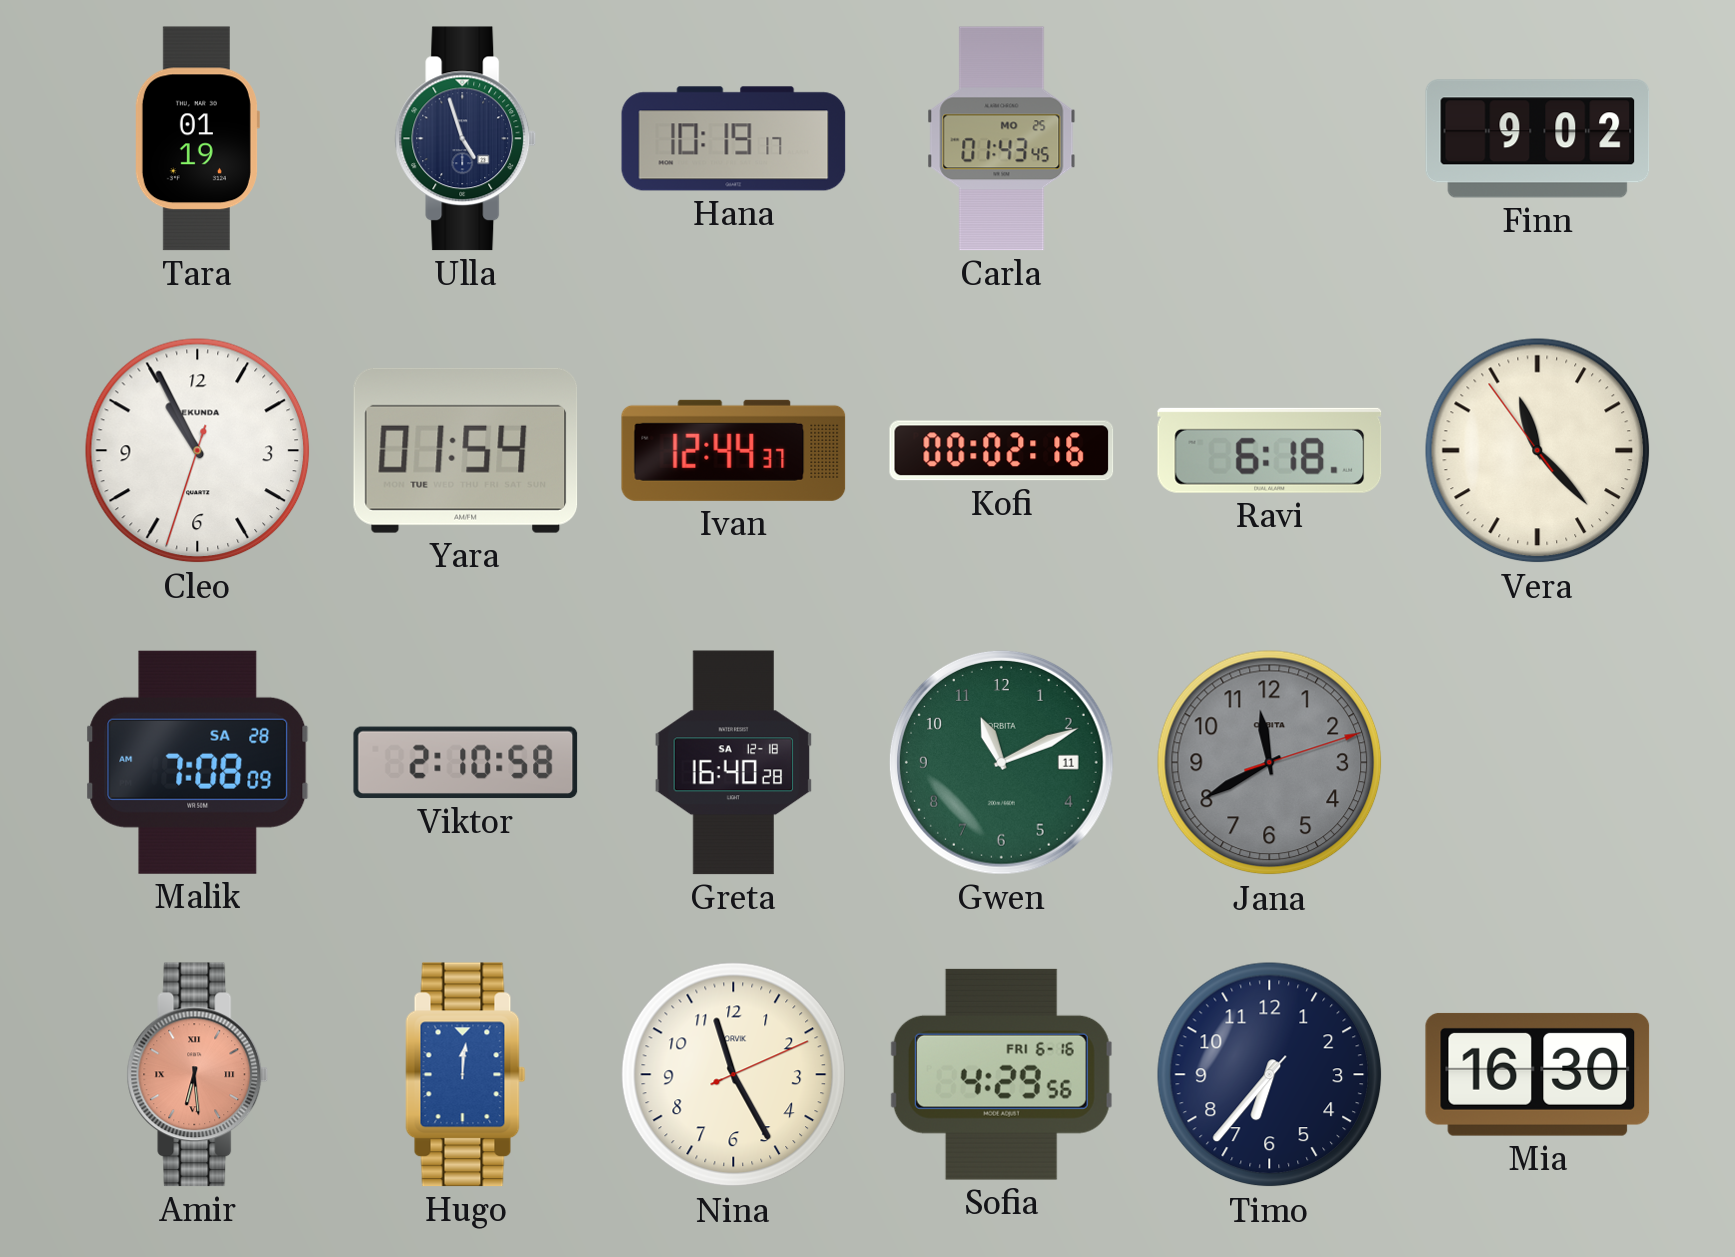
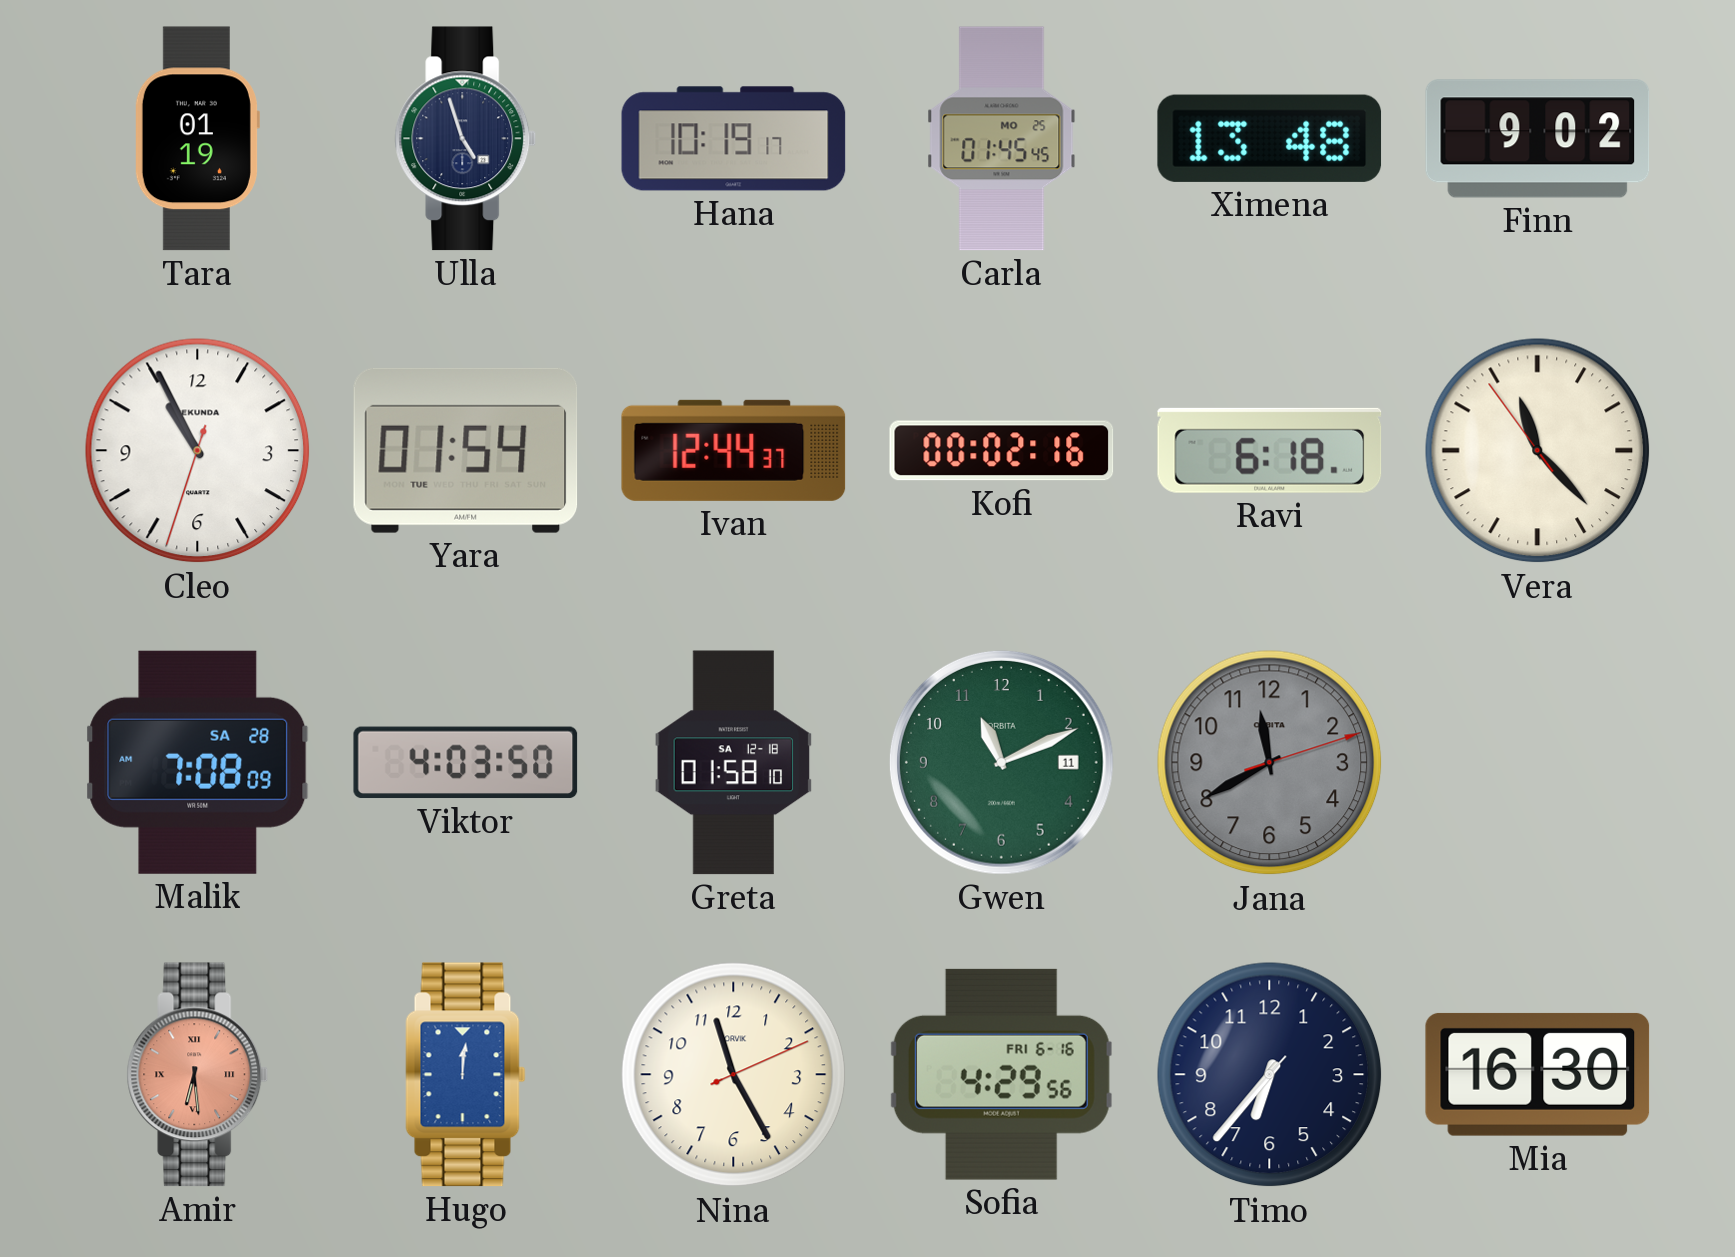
Carla: 01:43 -> 01:45 (1002, 139)
Ximena: none -> 13:48 (1270, 138)
Viktor: 2:10 -> 4:03 (466, 763)
Greta: 16:40 -> 01:58 (734, 763)
